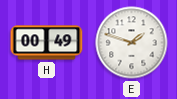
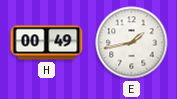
E: 1:48 -> 1:43 (132, 43)
